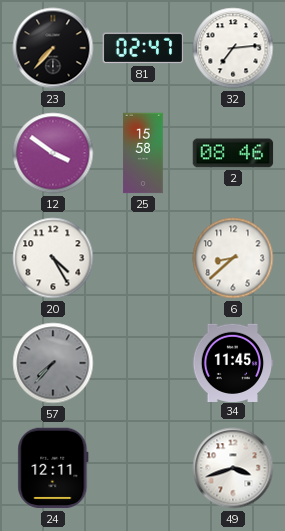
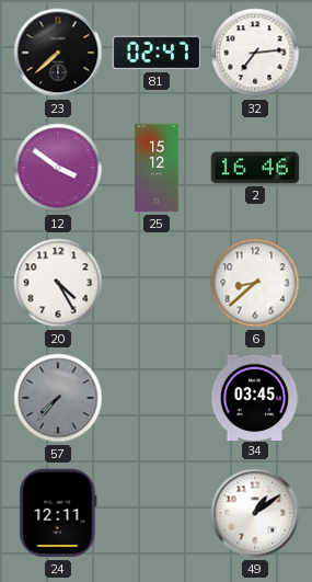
23: 7:37 -> 7:38 (58, 53)
25: 15:58 -> 15:12 (157, 168)
2: 08:46 -> 16:46 (255, 168)
34: 11:45 -> 03:45 (255, 397)
49: 3:42 -> 1:09 (255, 513)
